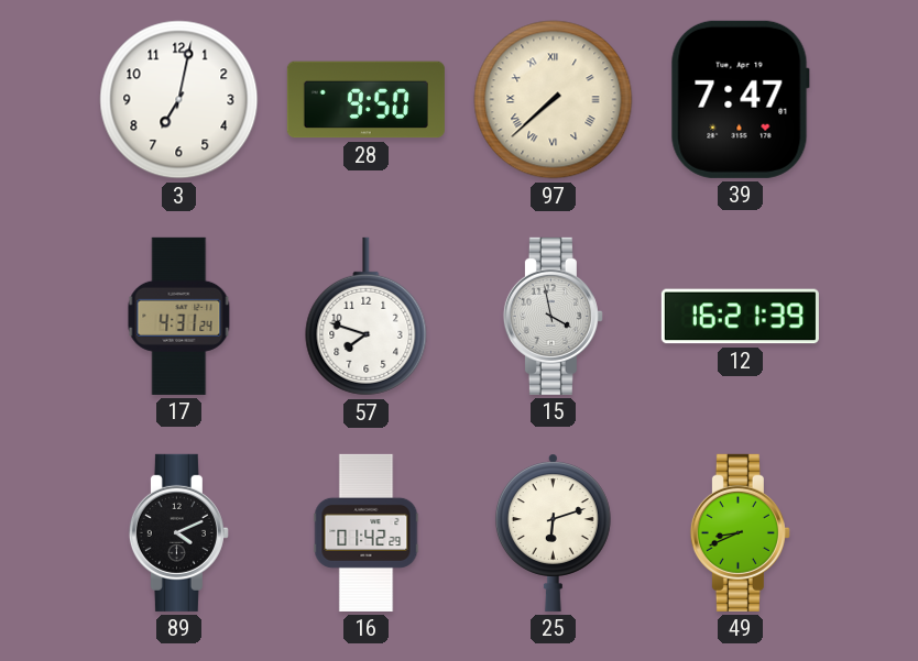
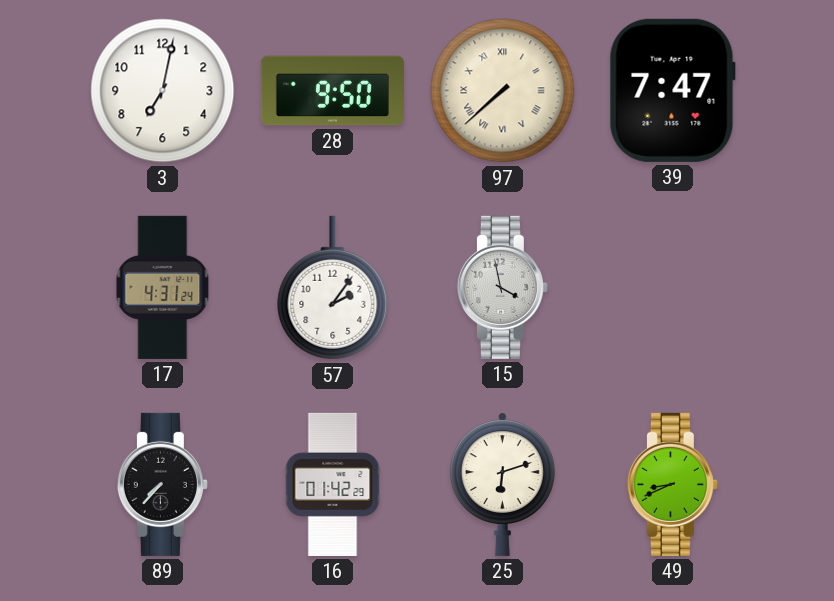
57: 7:48 -> 2:06 (333, 288)
12: 16:21 -> none (740, 317)
89: 4:11 -> 7:37 (162, 484)
